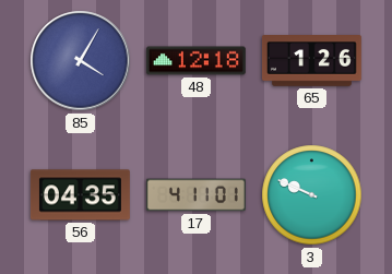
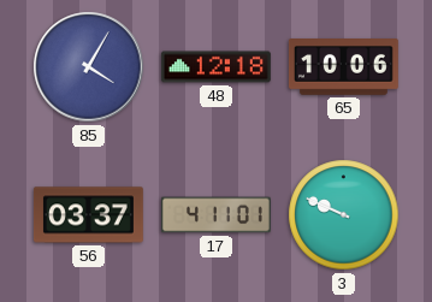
65: 1:26 -> 10:06 (343, 67)
56: 04:35 -> 03:37 (88, 215)
